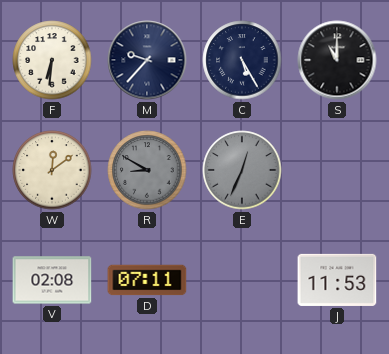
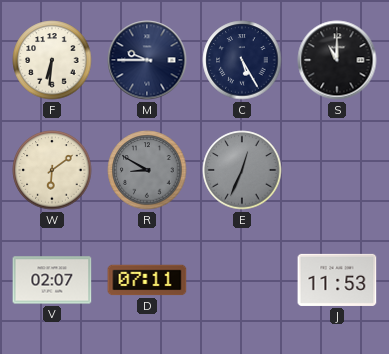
M: 9:37 -> 9:45 (147, 60)
W: 12:09 -> 6:09 (52, 170)
V: 02:08 -> 02:07 (52, 280)
